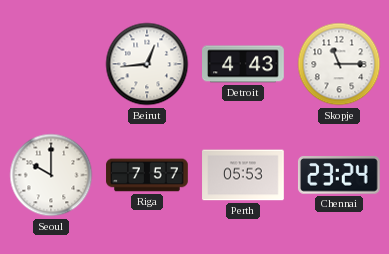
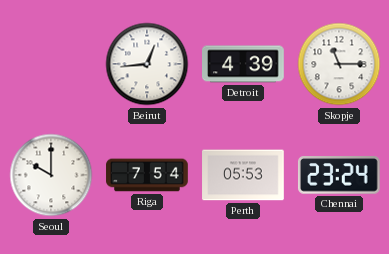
Detroit: 4:43 -> 4:39 (244, 64)
Riga: 7:57 -> 7:54 (147, 175)
